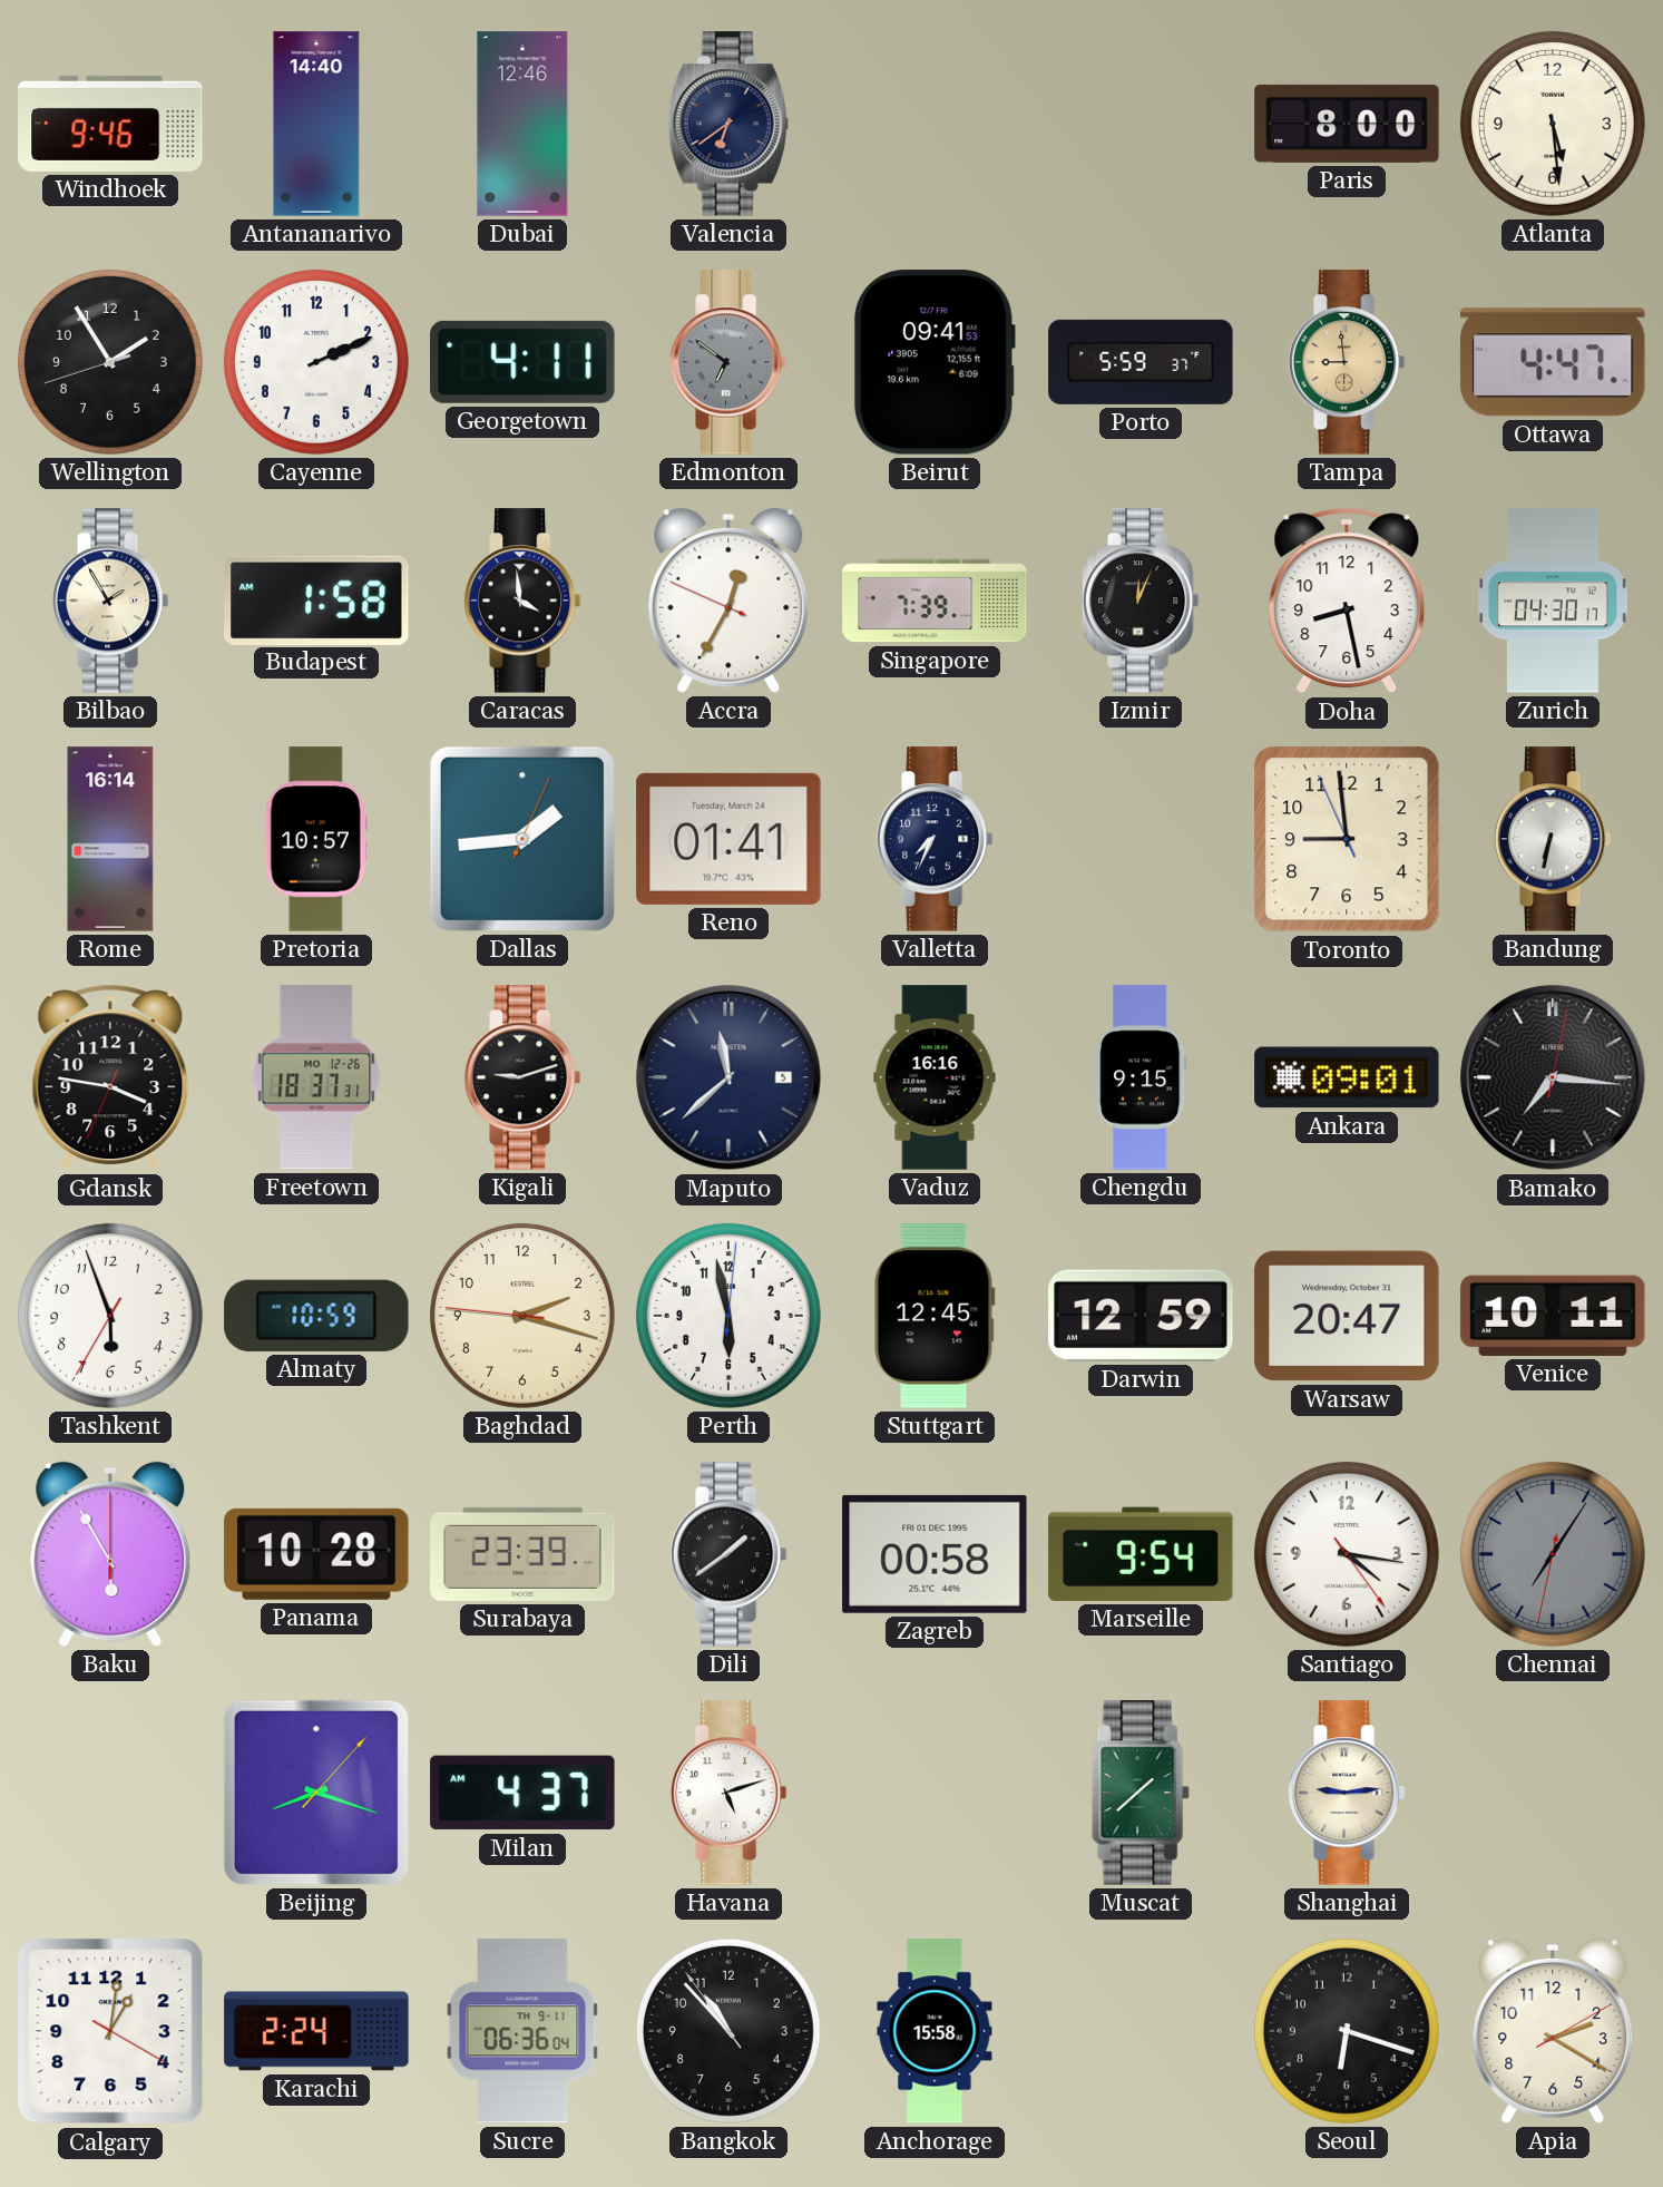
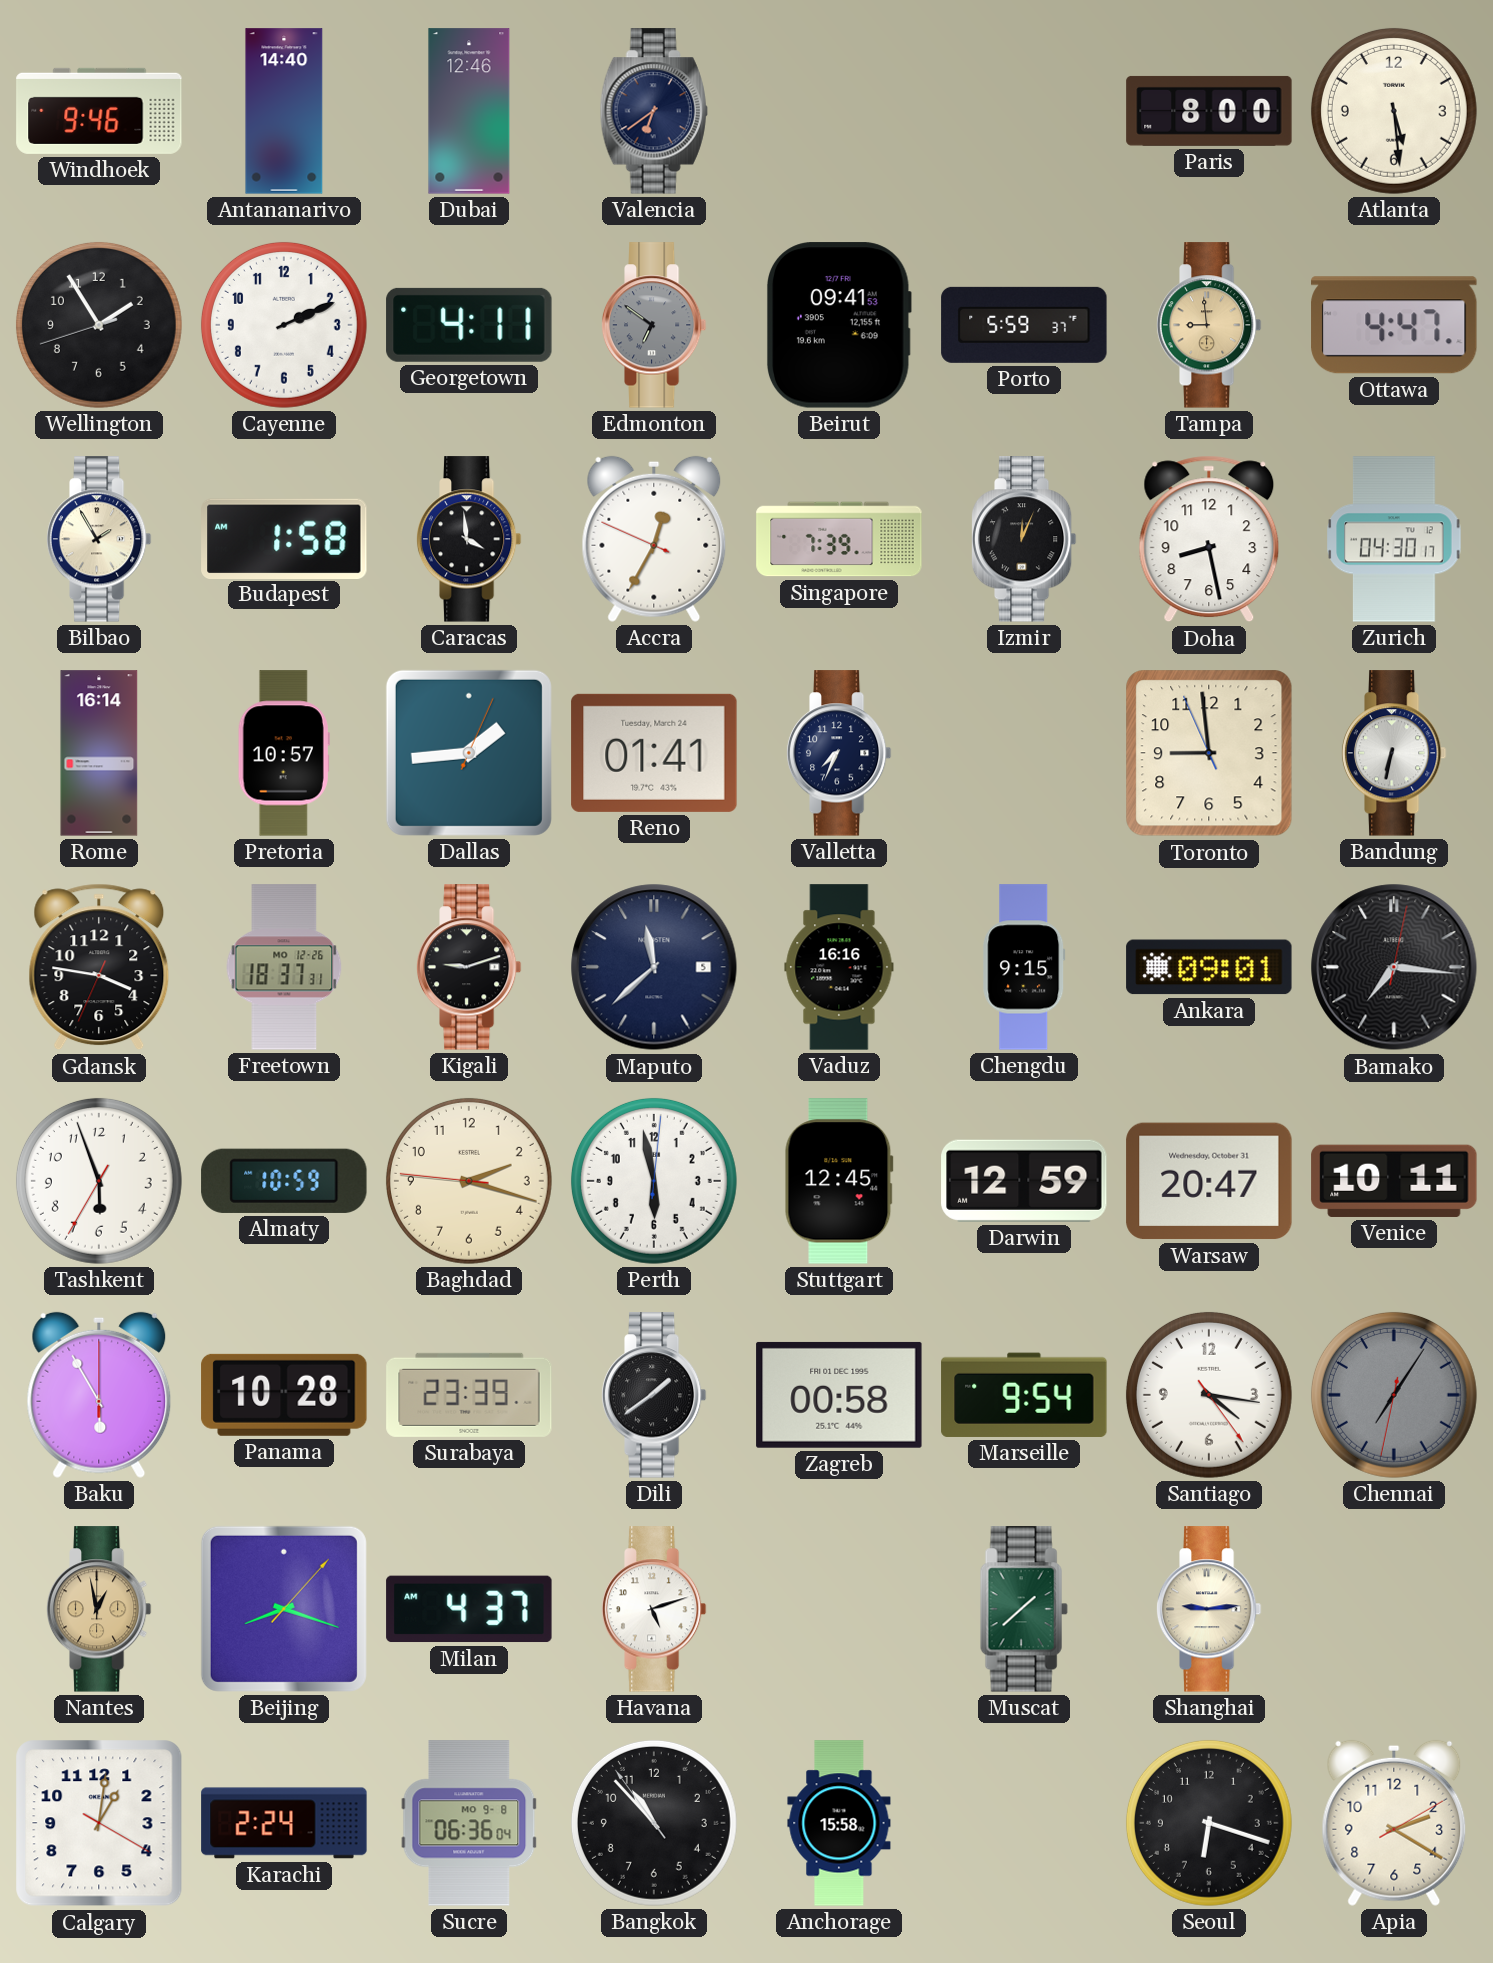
Nantes: none -> 12:58 (99, 1609)
Sucre date: TH 9-11 -> MO 9-8 (469, 1823)
